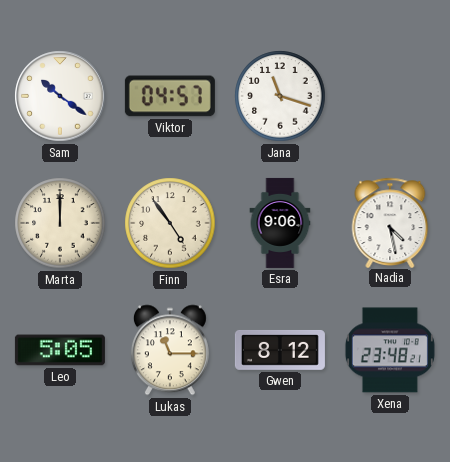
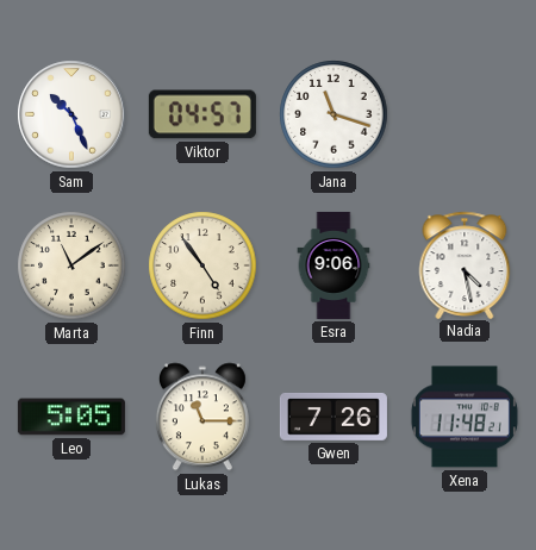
Sam: 10:21 -> 10:26 (71, 114)
Marta: 12:00 -> 11:09 (71, 265)
Gwen: 8:12 -> 7:26 (334, 417)
Xena: 23:48 -> 11:48 (465, 417)
